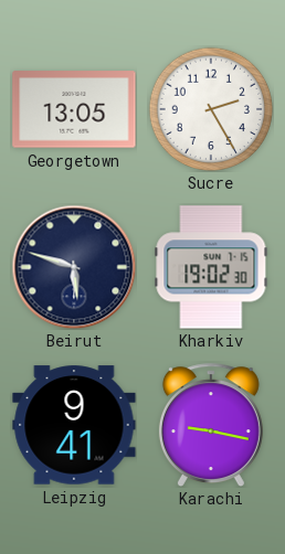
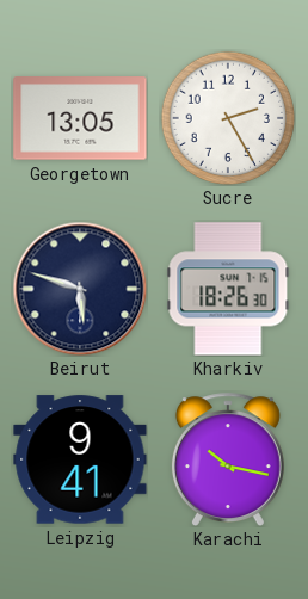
Kharkiv: 19:02 -> 18:26 (228, 289)
Karachi: 9:17 -> 10:17 (228, 459)
